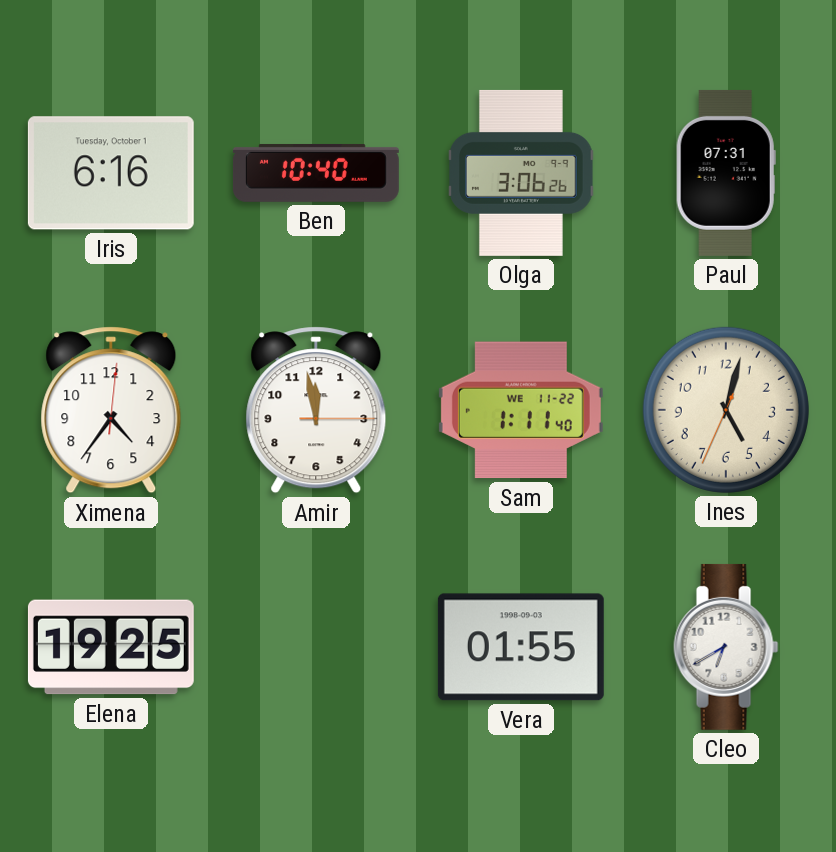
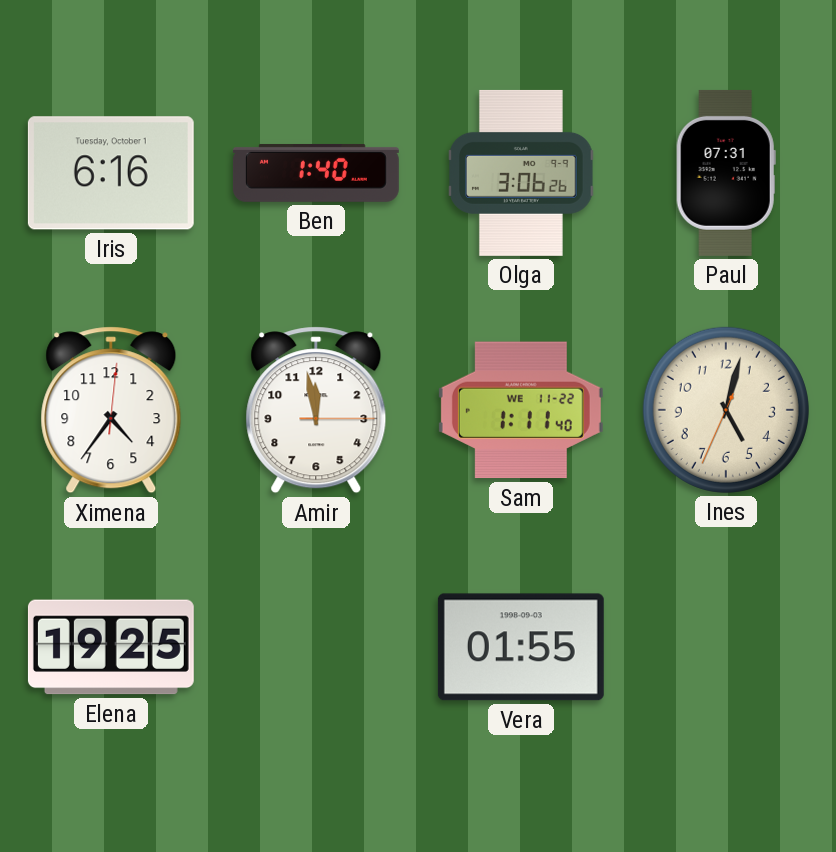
Ben: 10:40 -> 1:40 (316, 173)
Cleo: 6:40 -> none (726, 647)
